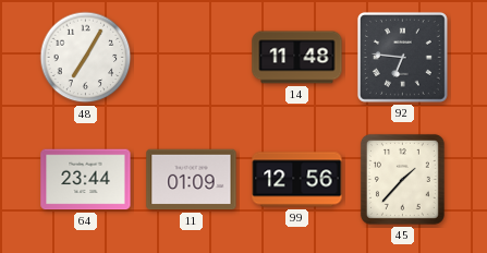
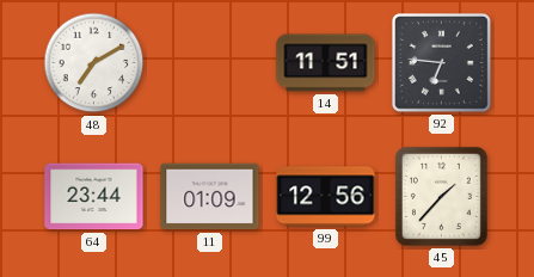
48: 7:05 -> 7:10 (94, 63)
14: 11:48 -> 11:51 (326, 63)
